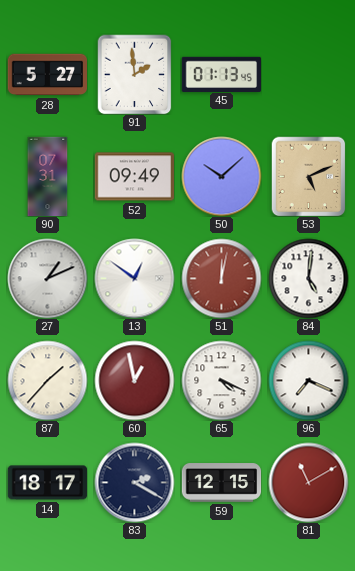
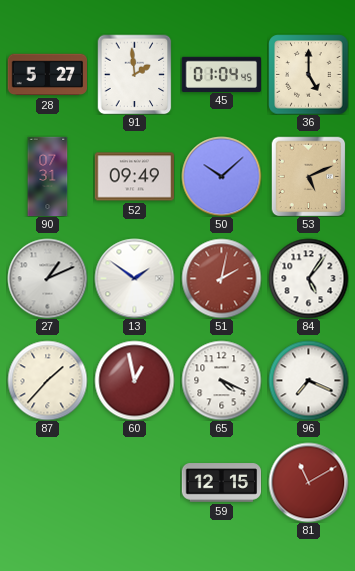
45: 01:13 -> 01:04 (221, 74)
36: none -> 5:00 (308, 74)
13: 12:51 -> 1:51 (134, 278)
51: 12:02 -> 2:02 (221, 278)
84: 5:01 -> 5:06 (308, 278)
14: 18:17 -> none (47, 483)
83: 2:20 -> none (134, 482)
